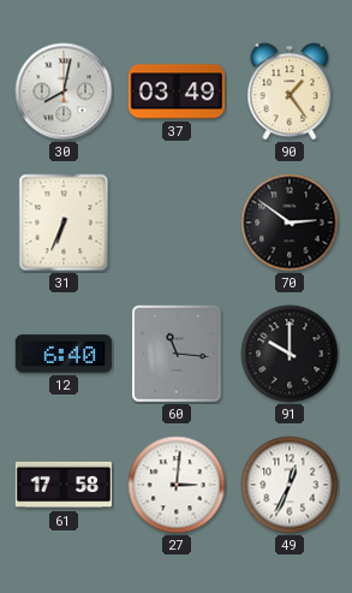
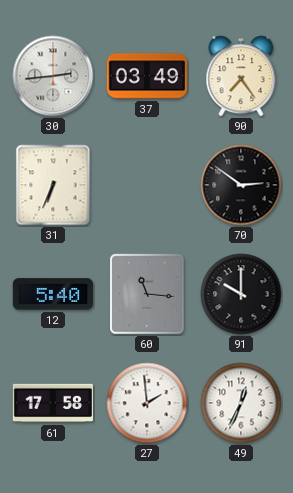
30: 8:02 -> 2:44 (53, 76)
90: 1:24 -> 7:24 (241, 76)
12: 6:40 -> 5:40 (52, 294)
27: 3:01 -> 1:59 (147, 403)
